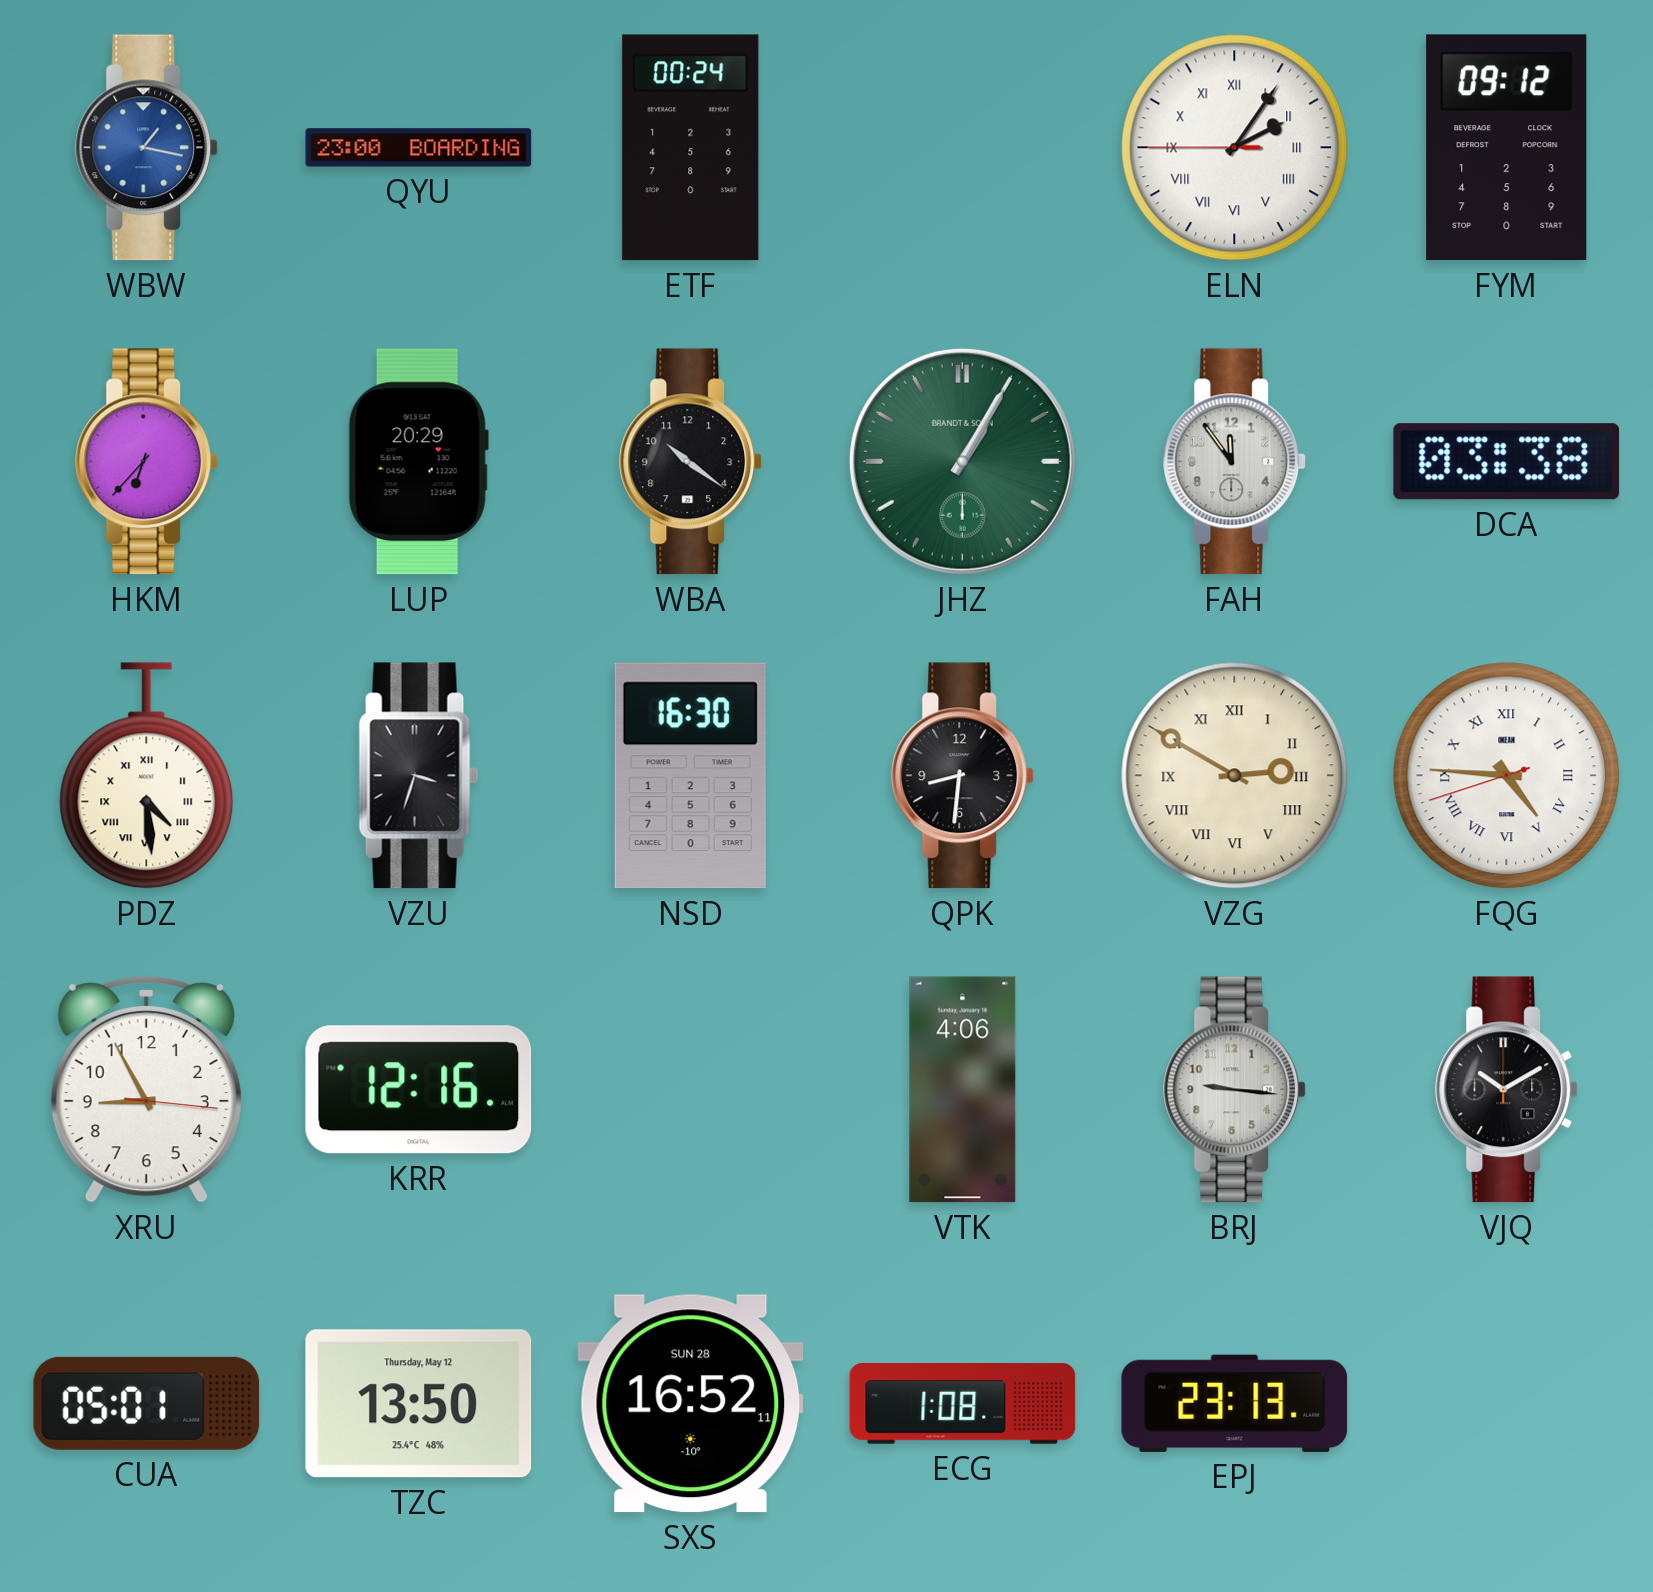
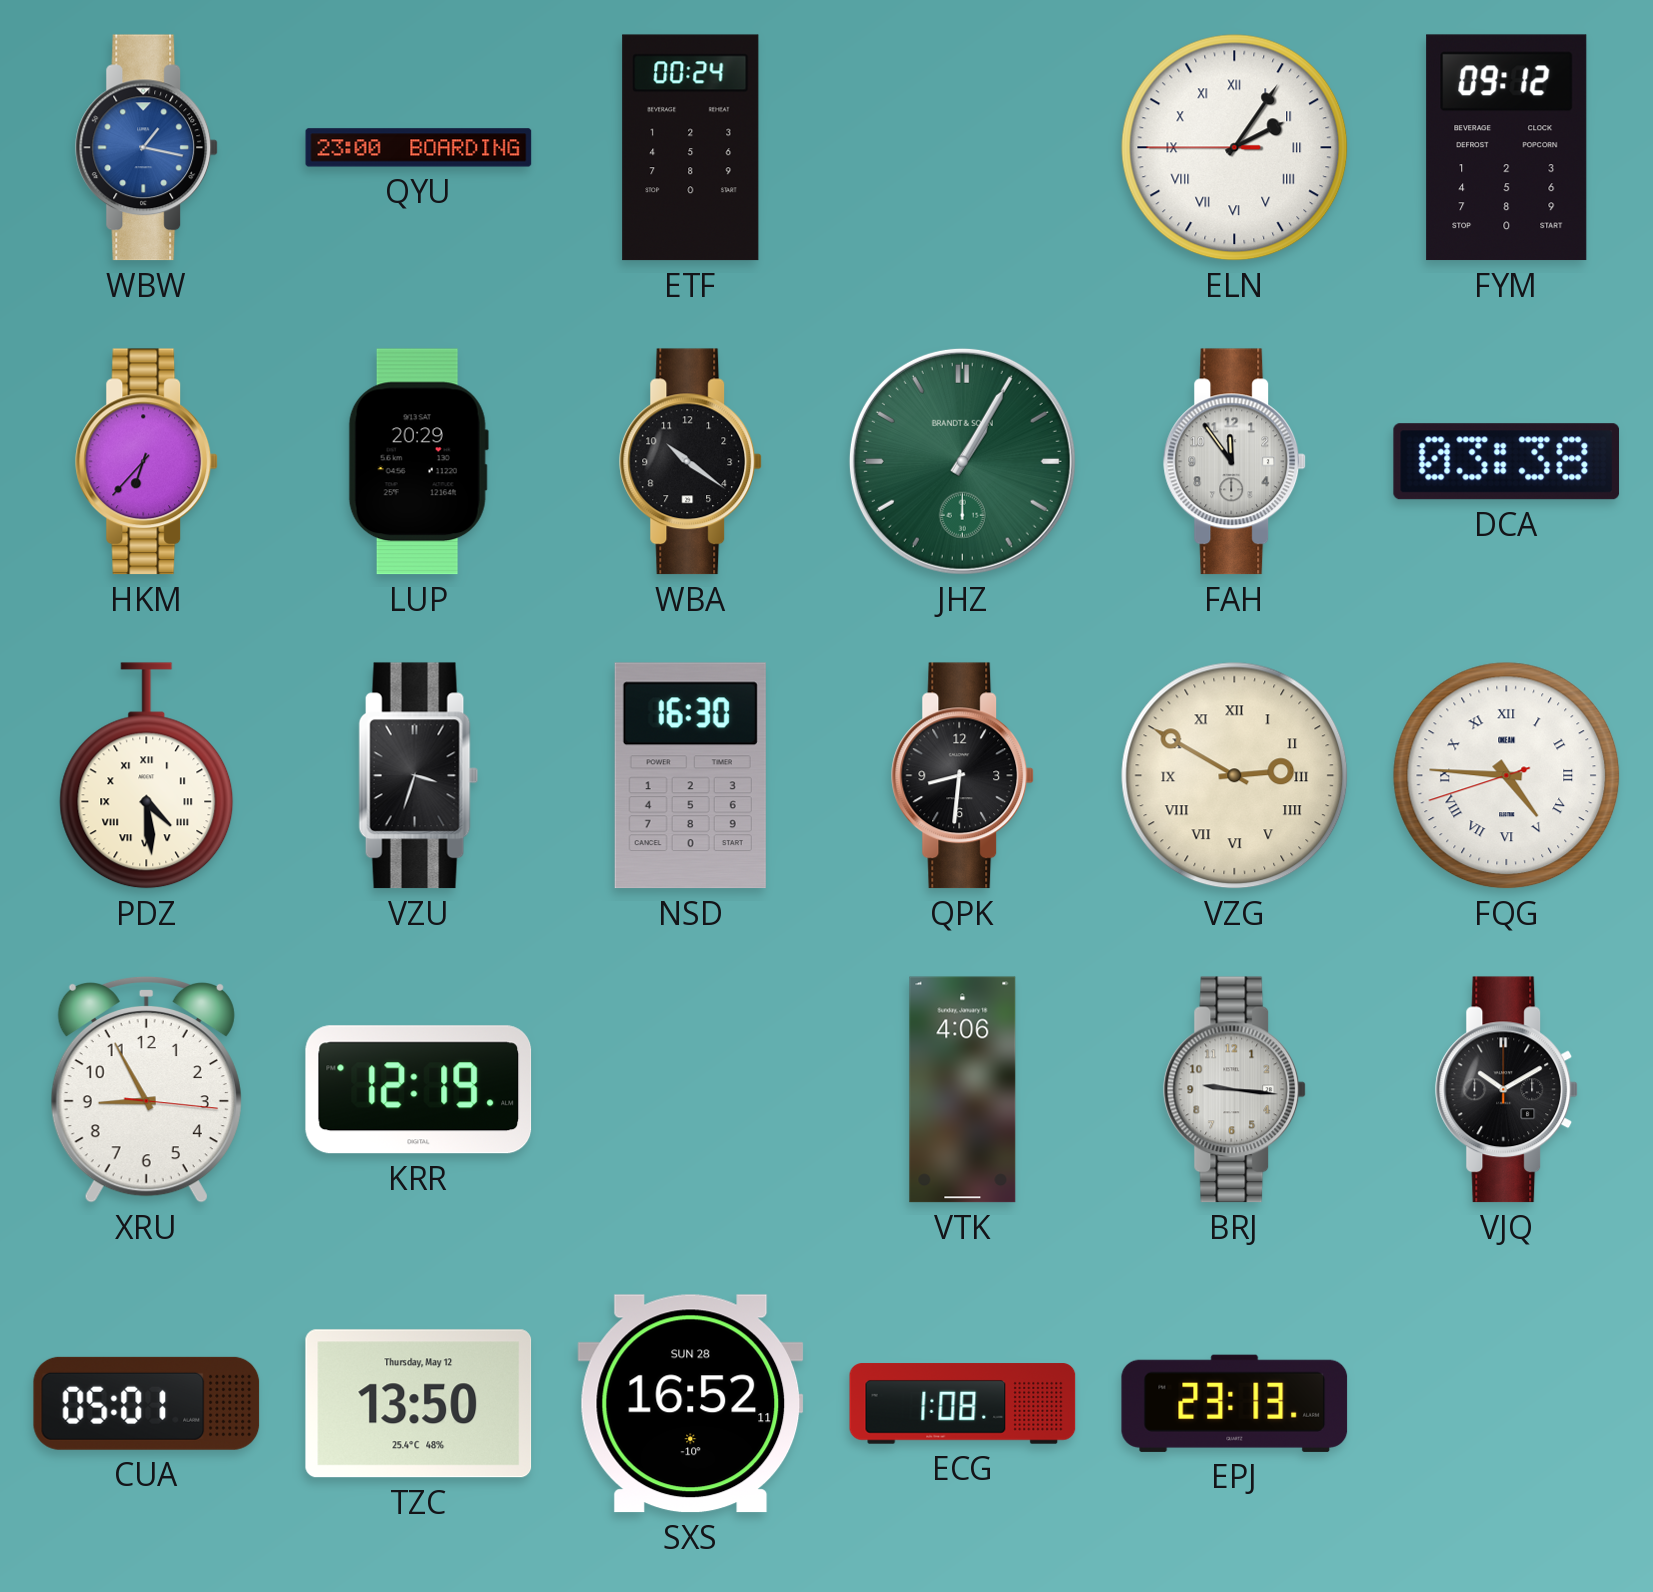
KRR: 12:16 -> 12:19 (419, 1090)
